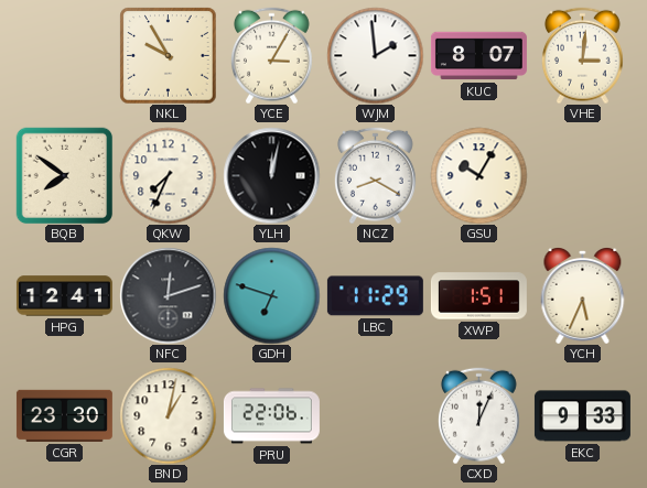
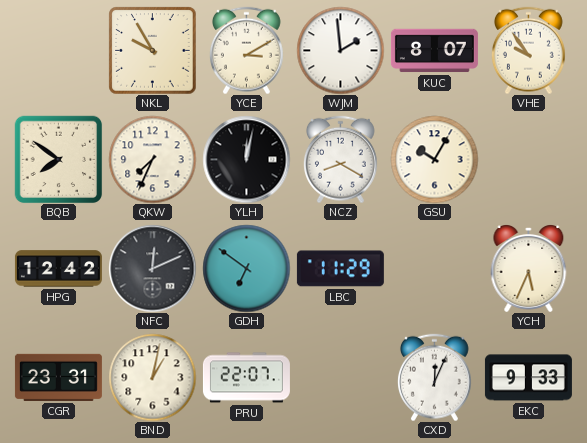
YCE: 3:05 -> 3:10 (246, 50)
VHE: 3:01 -> 9:54 (528, 50)
HPG: 12:41 -> 12:42 (58, 269)
NFC: 12:12 -> 12:11 (152, 268)
GDH: 6:48 -> 6:51 (246, 268)
XWP: 1:51 -> none (478, 296)
CGR: 23:30 -> 23:31 (58, 377)
PRU: 22:06 -> 22:07 (246, 378)
